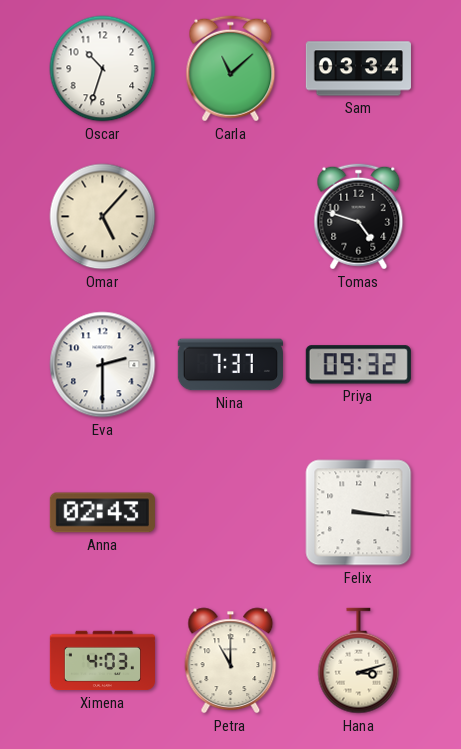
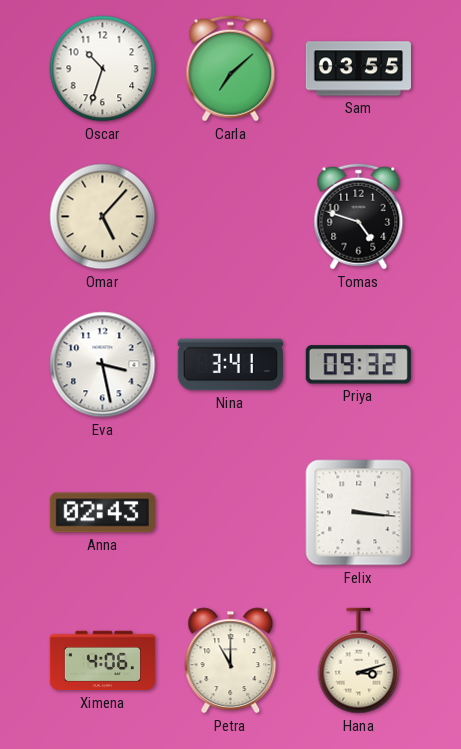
Carla: 11:08 -> 7:08 (231, 69)
Sam: 03:34 -> 03:55 (358, 69)
Eva: 2:30 -> 3:28 (103, 365)
Nina: 7:37 -> 3:41 (230, 365)
Ximena: 4:03 -> 4:06 (102, 661)
